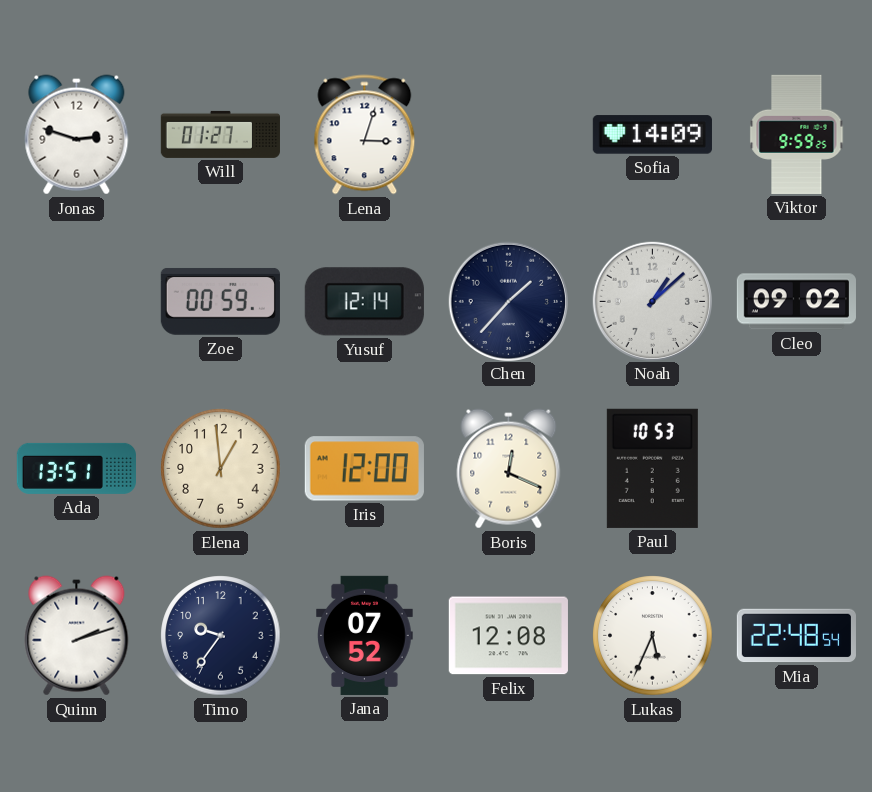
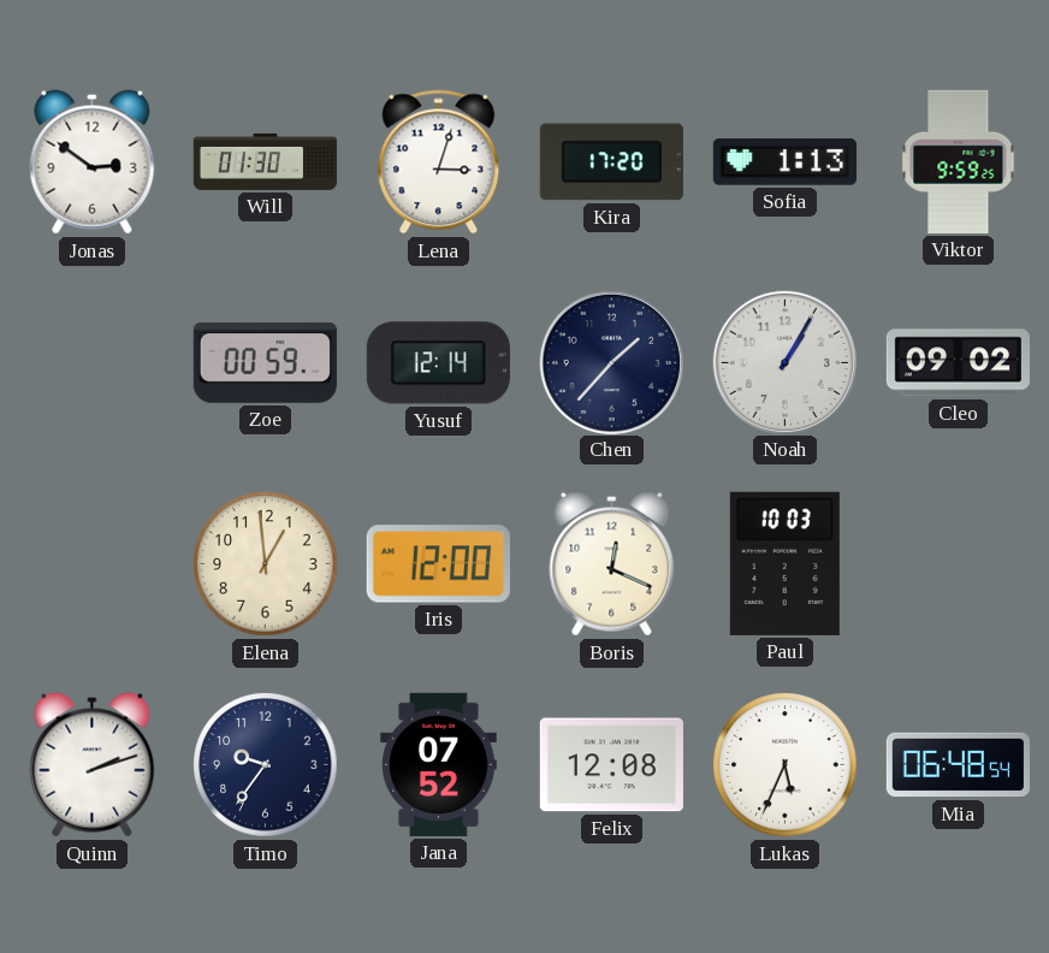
Jonas: 2:48 -> 2:51 (93, 162)
Will: 01:27 -> 01:30 (265, 161)
Kira: none -> 17:20 (611, 162)
Sofia: 14:09 -> 1:13 (784, 162)
Noah: 1:08 -> 1:05 (784, 362)
Ada: 13:51 -> none (76, 468)
Paul: 10:53 -> 10:03 (784, 563)
Mia: 22:48 -> 06:48 (958, 765)
